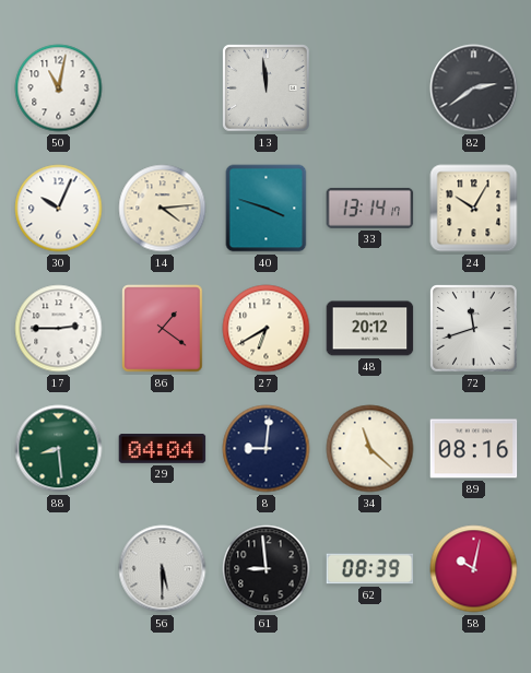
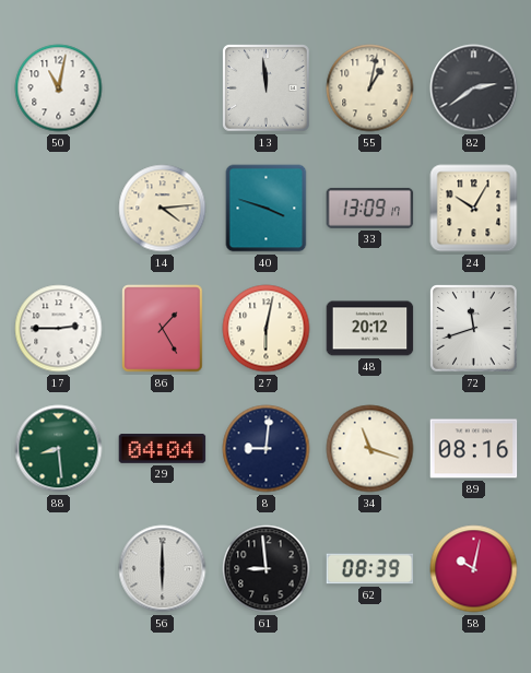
55: none -> 1:02 (370, 88)
30: 10:04 -> none (59, 209)
33: 13:14 -> 13:09 (370, 208)
86: 1:21 -> 1:25 (163, 329)
27: 6:40 -> 6:02 (267, 329)
34: 11:22 -> 11:18 (370, 449)
56: 5:30 -> 6:00 (163, 569)
